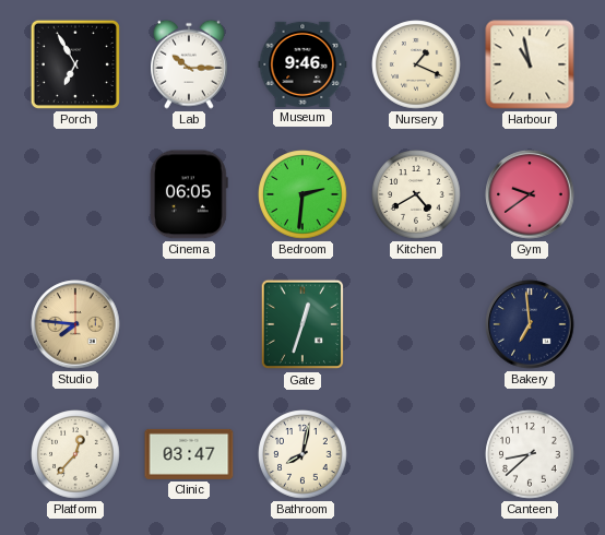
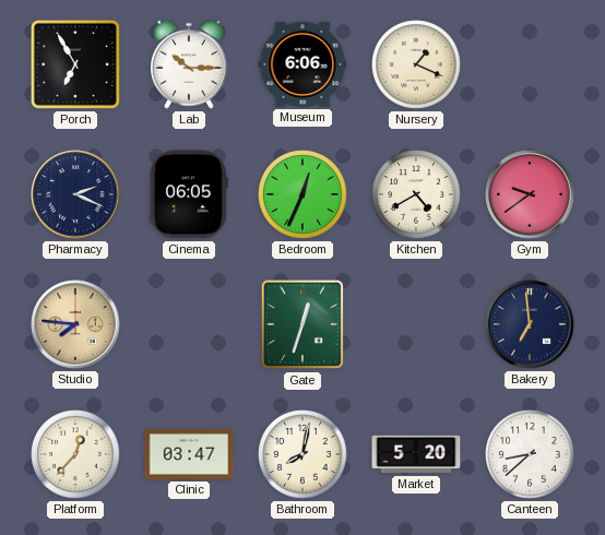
Museum: 9:46 -> 6:06 (302, 64)
Harbour: 10:58 -> none (530, 64)
Pharmacy: none -> 2:19 (75, 194)
Bedroom: 2:31 -> 12:34 (302, 194)
Market: none -> 5:20 (416, 454)
